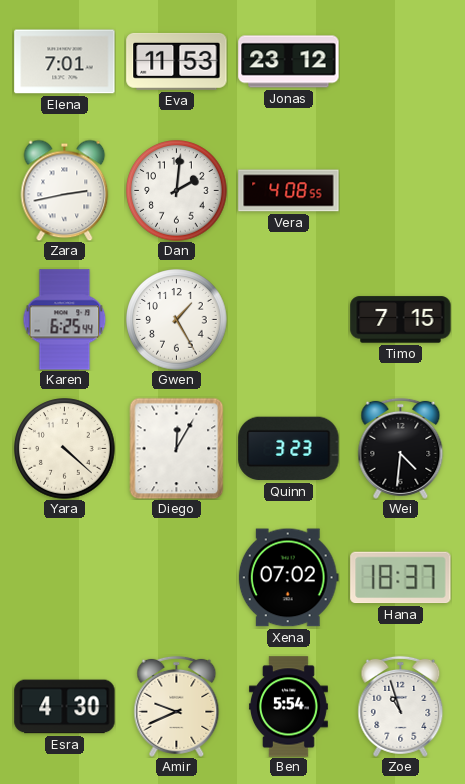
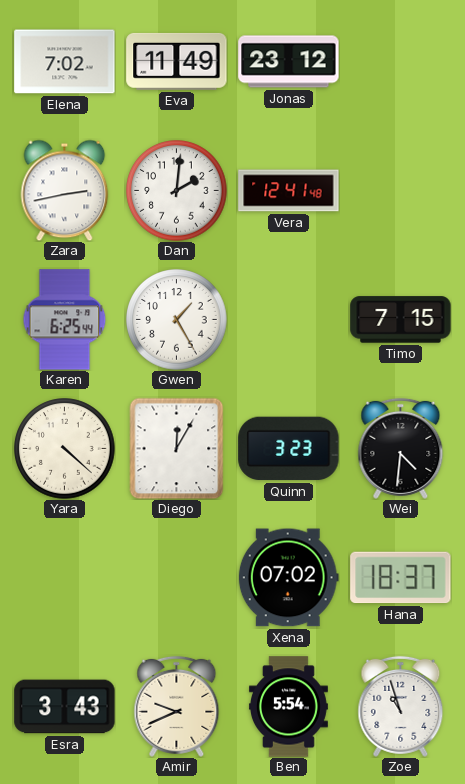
Elena: 7:01 -> 7:02 (65, 62)
Eva: 11:53 -> 11:49 (177, 61)
Vera: 4:08 -> 12:41 (289, 191)
Esra: 4:30 -> 3:43 (65, 707)
